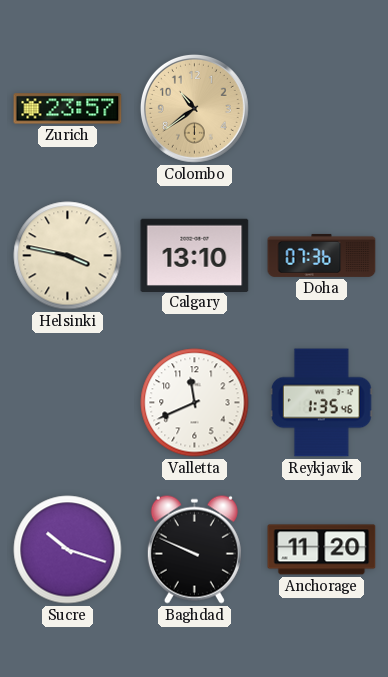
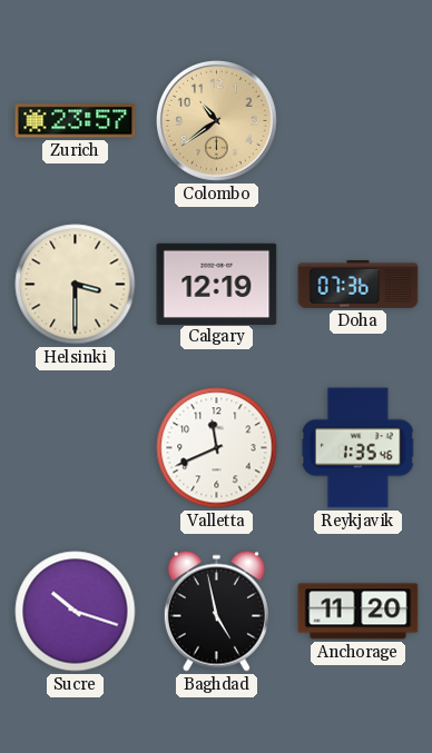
Helsinki: 3:47 -> 3:30 (76, 285)
Calgary: 13:10 -> 12:19 (217, 284)
Baghdad: 9:49 -> 4:58 (216, 611)
